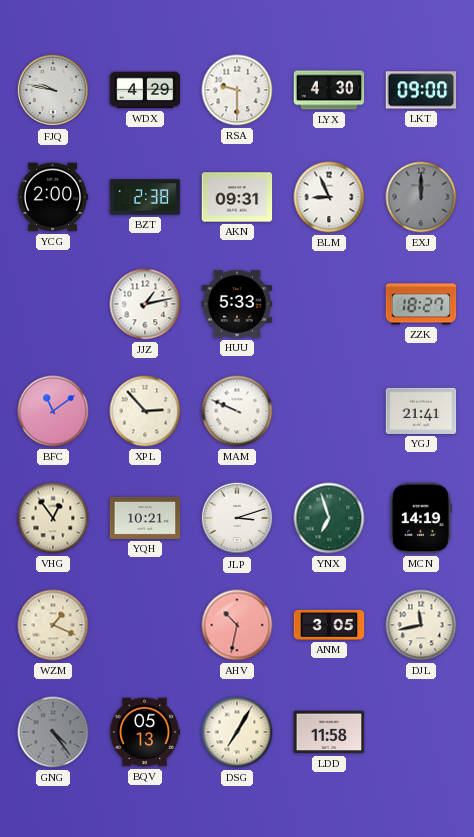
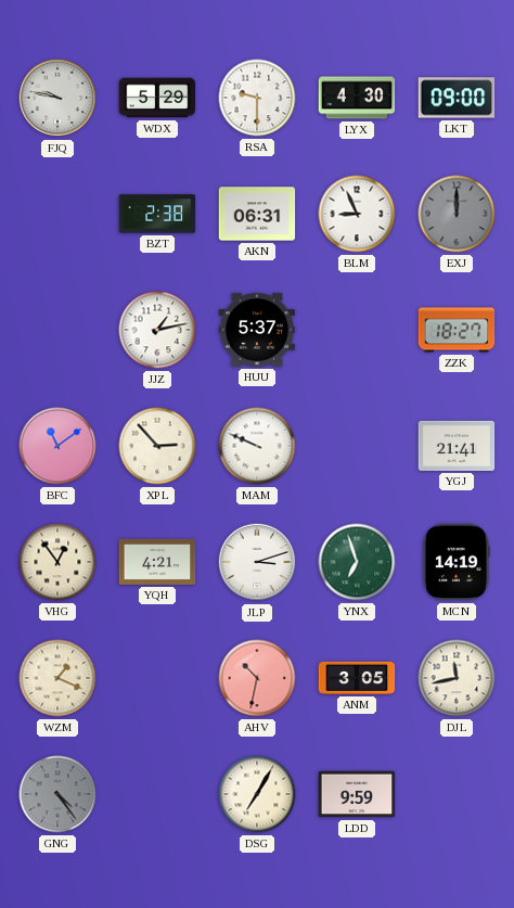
WDX: 4:29 -> 5:29 (157, 98)
YCG: 2:00 -> none (53, 197)
AKN: 09:31 -> 06:31 (257, 214)
HUU: 5:33 -> 5:37 (257, 330)
YQH: 10:21 -> 4:21 (157, 562)
BQV: 05:13 -> none (145, 732)
LDD: 11:58 -> 9:59 (357, 794)
